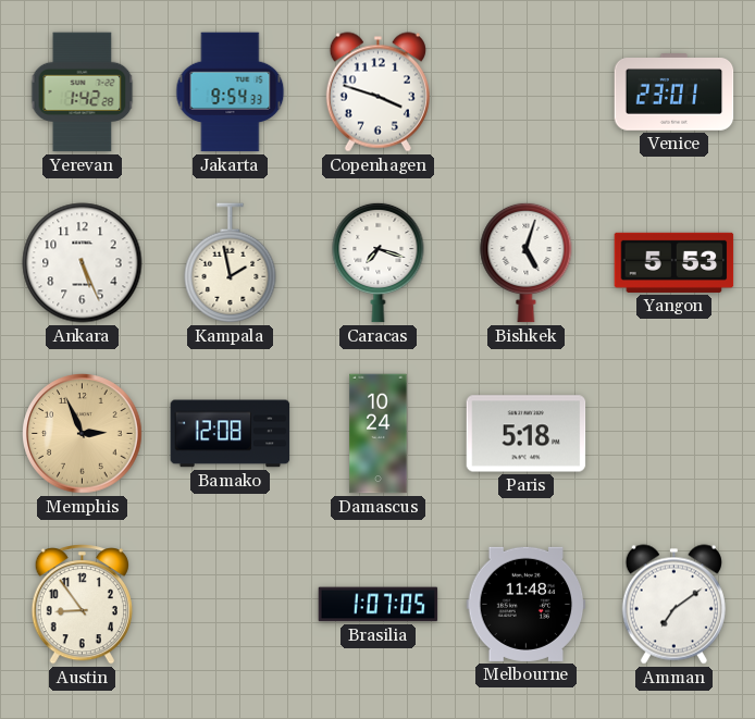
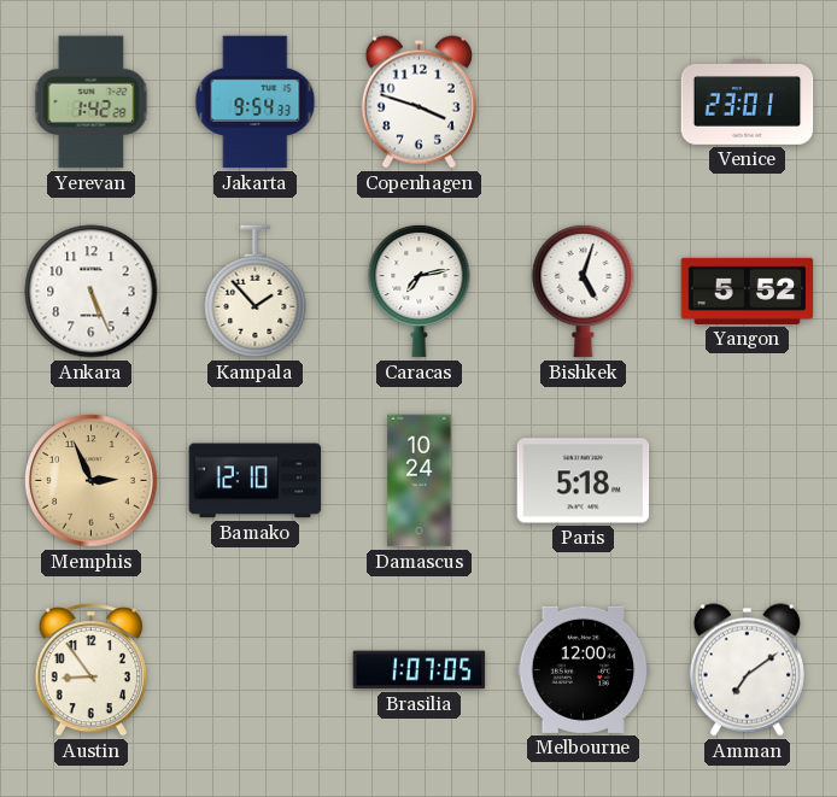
Kampala: 1:58 -> 1:53 (256, 292)
Caracas: 7:18 -> 7:13 (420, 291)
Yangon: 5:53 -> 5:52 (748, 291)
Bamako: 12:08 -> 12:10 (256, 481)
Melbourne: 11:48 -> 12:00 (584, 669)
